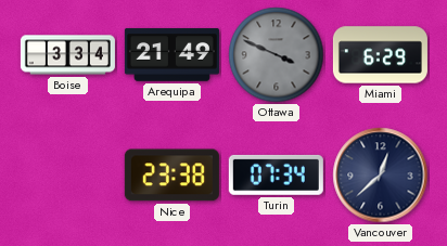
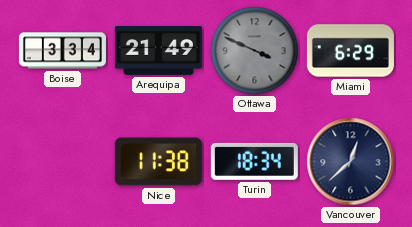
Nice: 23:38 -> 11:38 (158, 162)
Turin: 07:34 -> 18:34 (254, 161)
